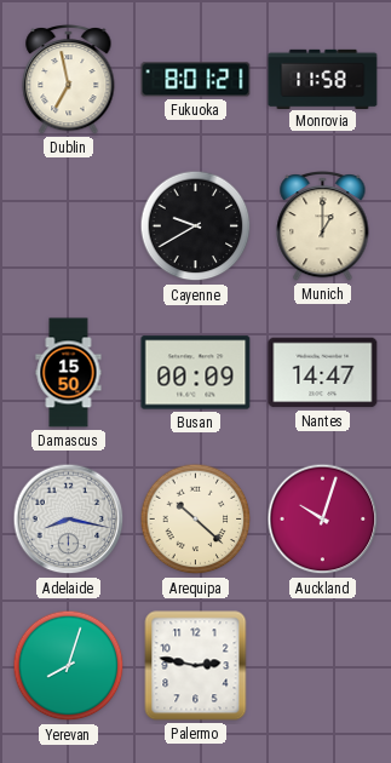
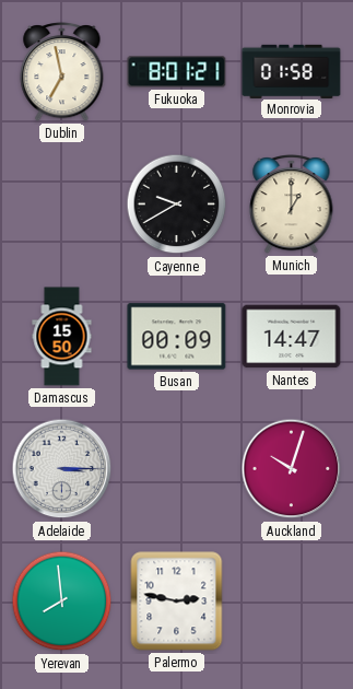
Monrovia: 11:58 -> 01:58 (292, 71)
Adelaide: 8:17 -> 3:15 (62, 469)
Arequipa: 10:22 -> none (196, 520)
Yerevan: 8:03 -> 7:59 (62, 602)
